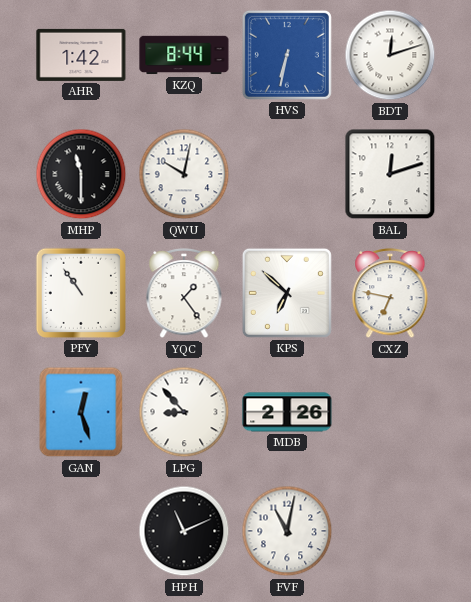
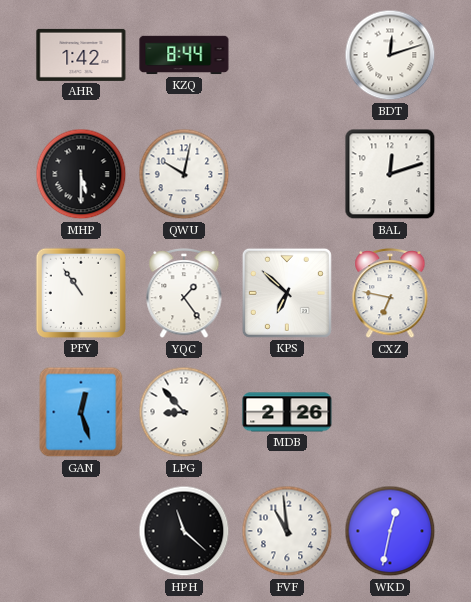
HVS: 6:32 -> none (287, 55)
MHP: 11:30 -> 5:30 (81, 174)
HPH: 11:11 -> 11:22 (184, 531)
FVF: 11:02 -> 10:59 (287, 531)
WKD: none -> 12:32 (390, 531)
